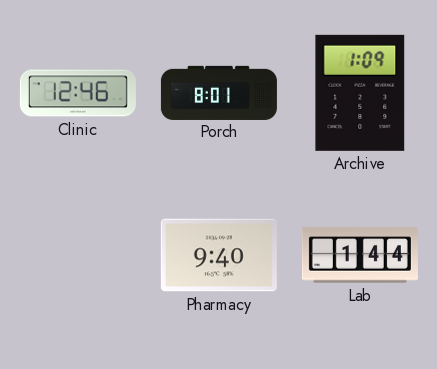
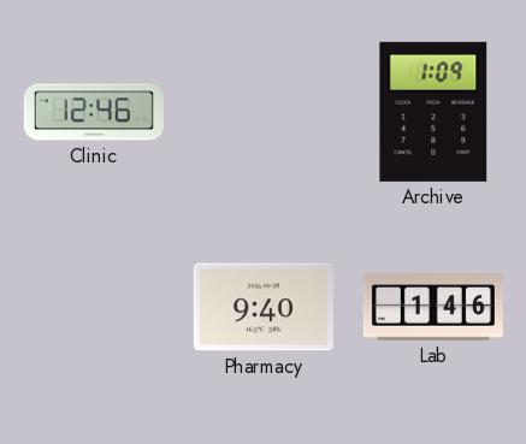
Porch: 8:01 -> none (219, 92)
Lab: 1:44 -> 1:46 (433, 307)
